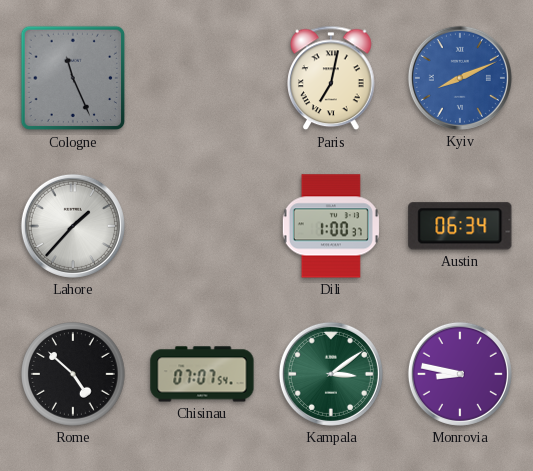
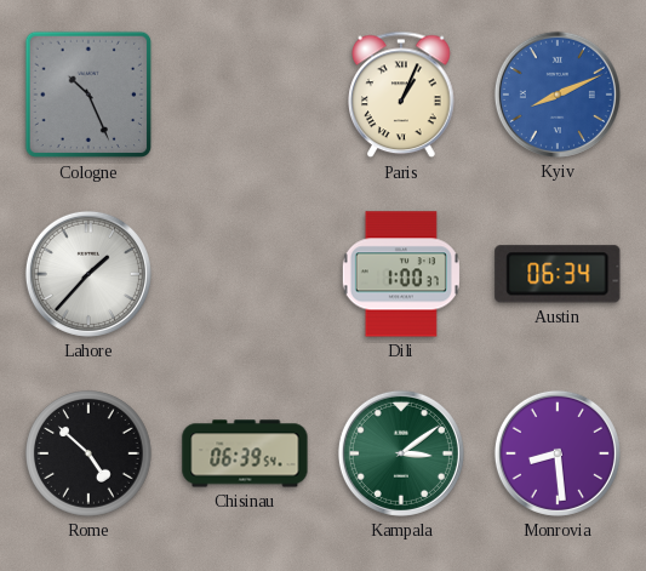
Cologne: 11:26 -> 10:26 (88, 95)
Paris: 7:02 -> 1:04 (401, 95)
Chisinau: 07:07 -> 06:39 (245, 453)
Monrovia: 8:47 -> 8:29 (558, 453)
